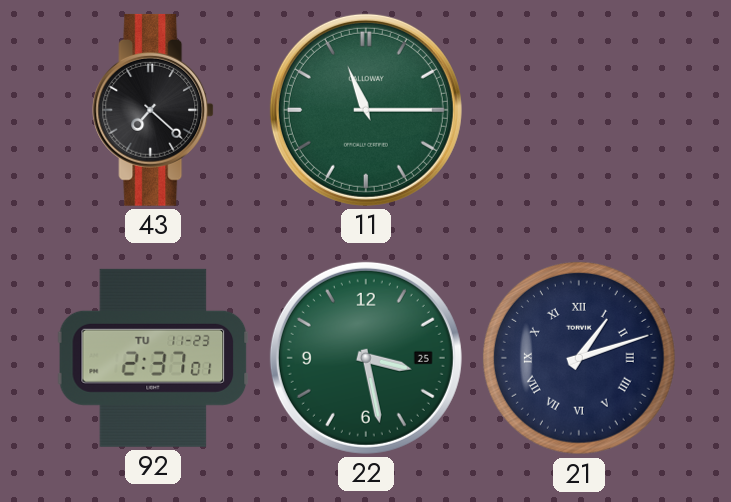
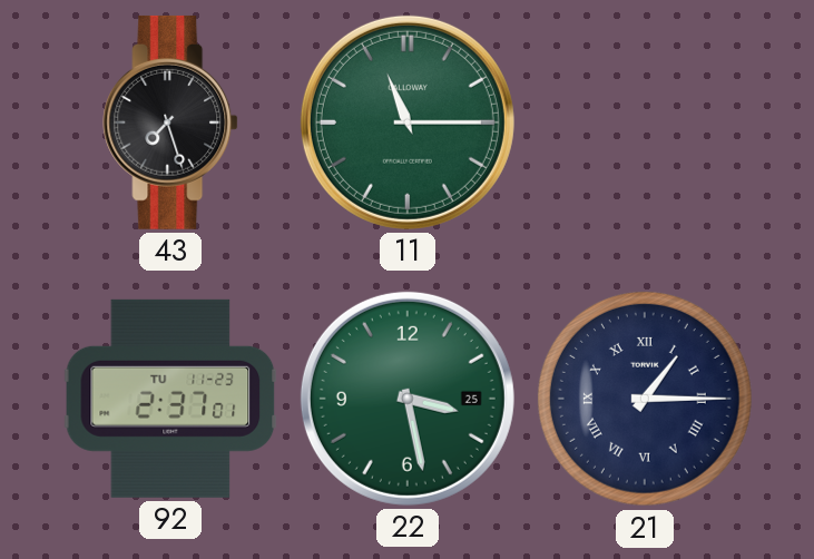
43: 7:22 -> 7:27 (170, 122)
21: 1:12 -> 1:15 (645, 399)
